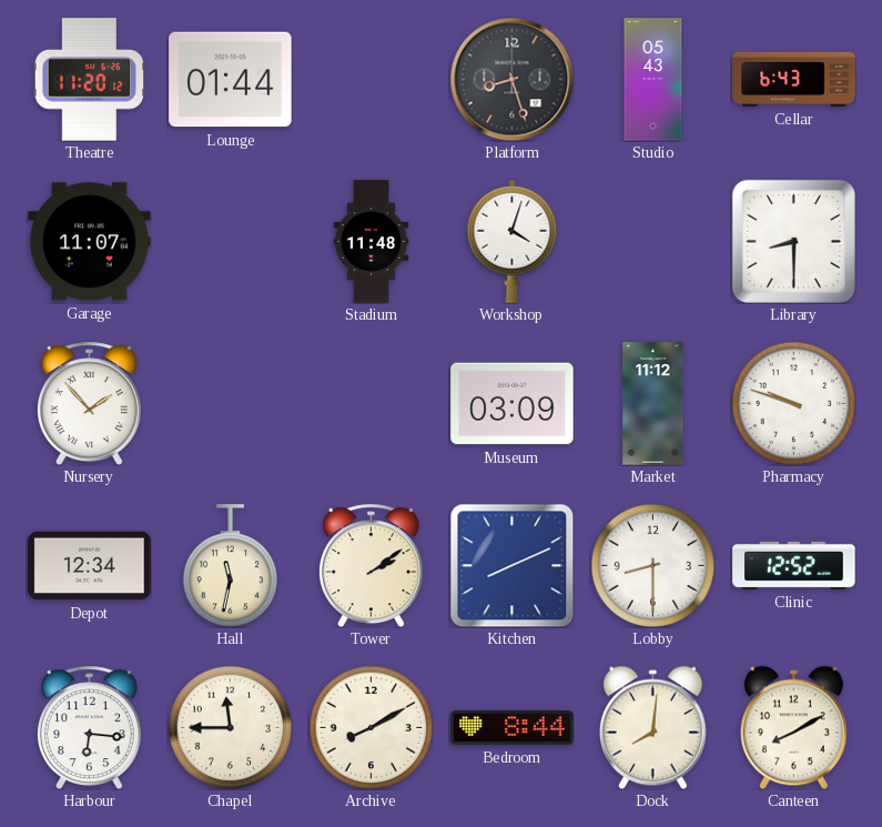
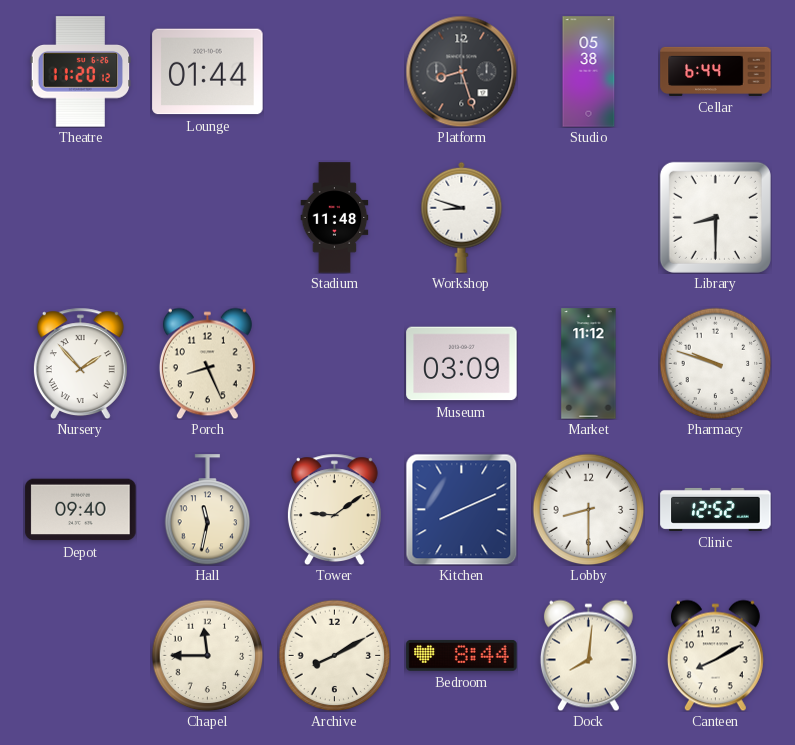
Studio: 05:43 -> 05:38 (589, 72)
Cellar: 6:43 -> 6:44 (716, 71)
Garage: 11:07 -> none (90, 242)
Workshop: 4:03 -> 8:48 (462, 217)
Porch: none -> 8:26 (207, 363)
Depot: 12:34 -> 09:40 (81, 510)
Tower: 2:09 -> 9:09 (334, 509)
Harbour: 6:16 -> none (89, 727)
